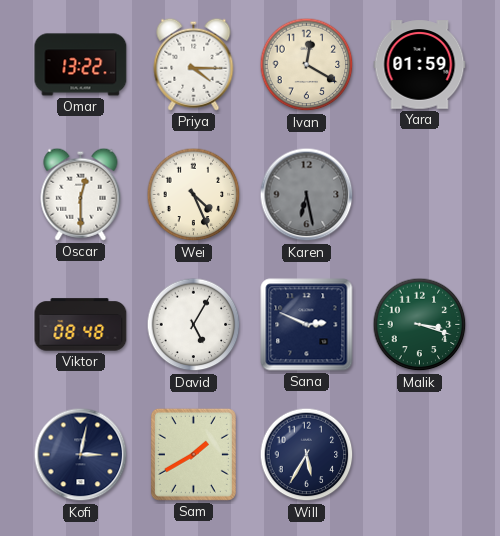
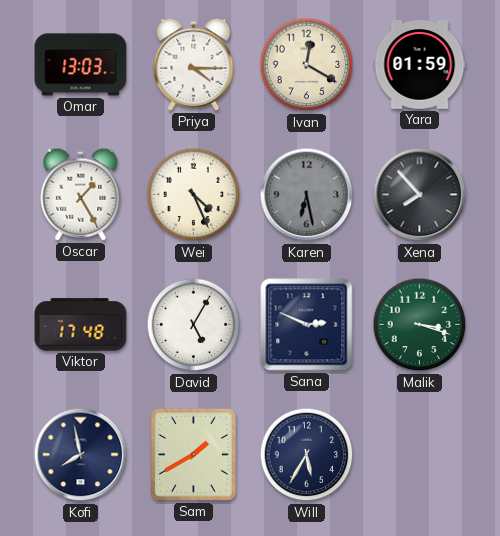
Omar: 13:22 -> 13:03 (81, 65)
Oscar: 12:30 -> 1:25 (81, 194)
Xena: none -> 7:53 (420, 195)
Viktor: 08:48 -> 17:48 (81, 325)
Kofi: 3:02 -> 7:58 (81, 455)
